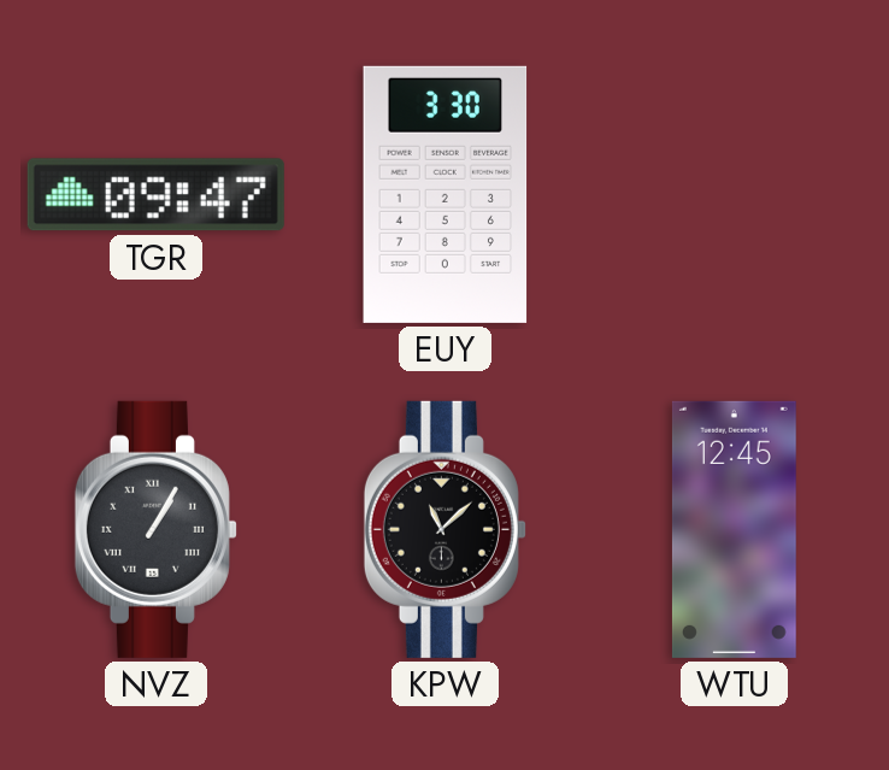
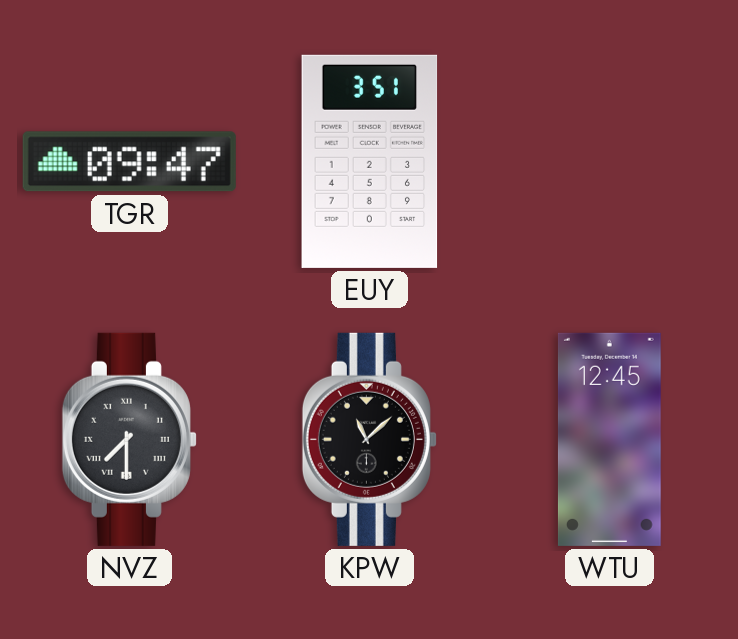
EUY: 3:30 -> 3:51 (370, 161)
NVZ: 1:05 -> 7:30 (129, 439)
